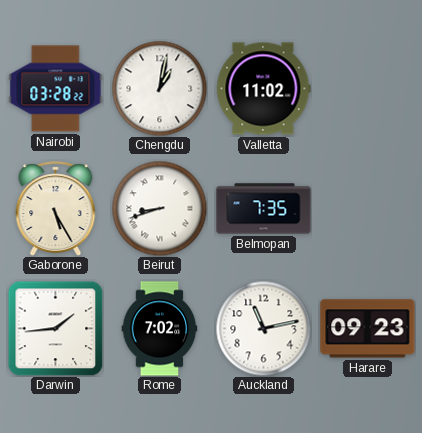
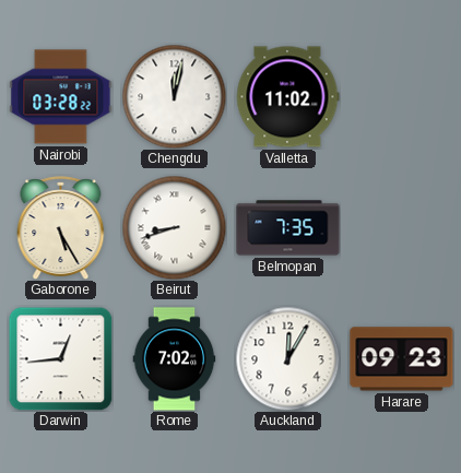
Chengdu: 1:02 -> 12:02 (174, 96)
Darwin: 1:44 -> 12:44 (60, 359)
Auckland: 11:13 -> 12:05 (287, 358)
